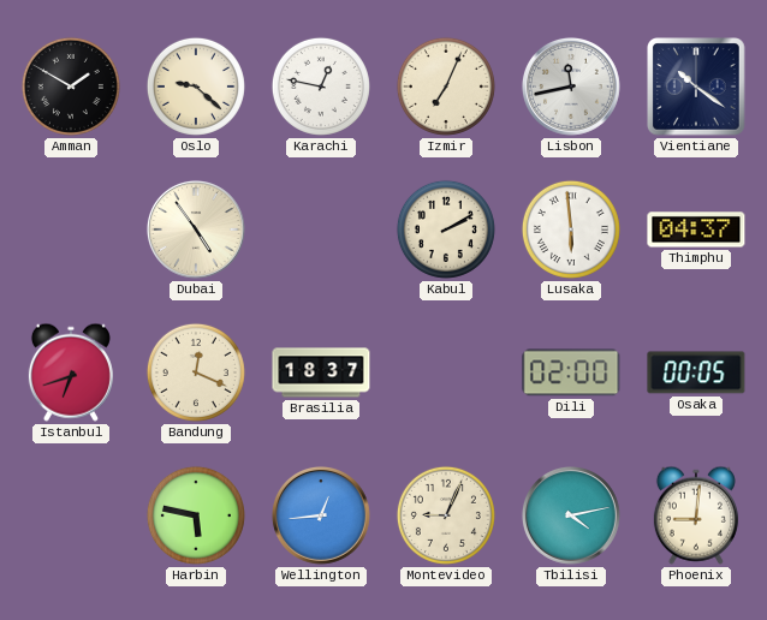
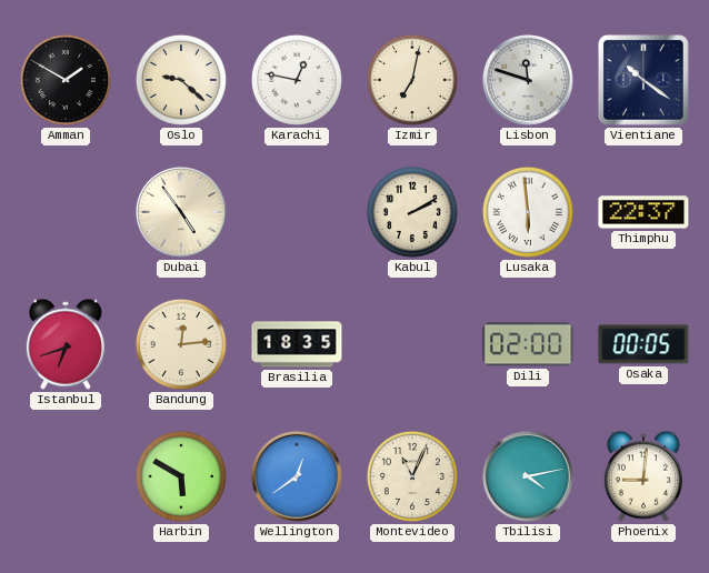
Izmir: 7:04 -> 7:02 (412, 80)
Lisbon: 11:43 -> 11:48 (528, 80)
Thimphu: 04:37 -> 22:37 (643, 212)
Bandung: 12:19 -> 12:14 (181, 344)
Brasilia: 18:37 -> 18:35 (297, 344)
Harbin: 5:47 -> 5:50 (181, 476)
Wellington: 12:44 -> 12:39 (297, 476)
Montevideo: 9:04 -> 11:04 (412, 476)
